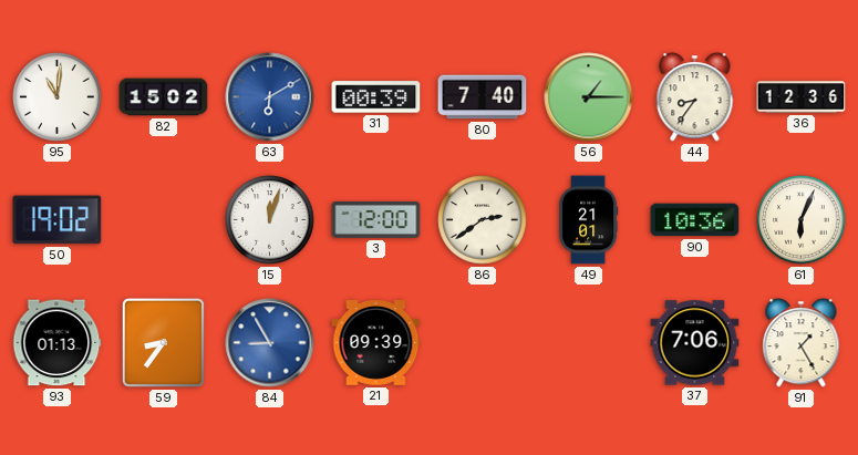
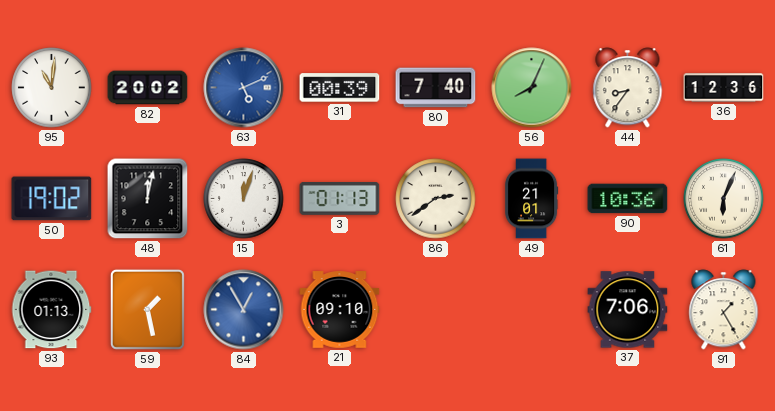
82: 15:02 -> 20:02 (148, 88)
63: 6:10 -> 5:11 (244, 88)
56: 1:15 -> 8:04 (532, 88)
48: none -> 12:02 (148, 199)
3: 12:00 -> 01:13 (340, 199)
59: 8:36 -> 1:28 (147, 309)
84: 8:55 -> 12:55 (244, 310)
21: 09:39 -> 09:10 (340, 310)
